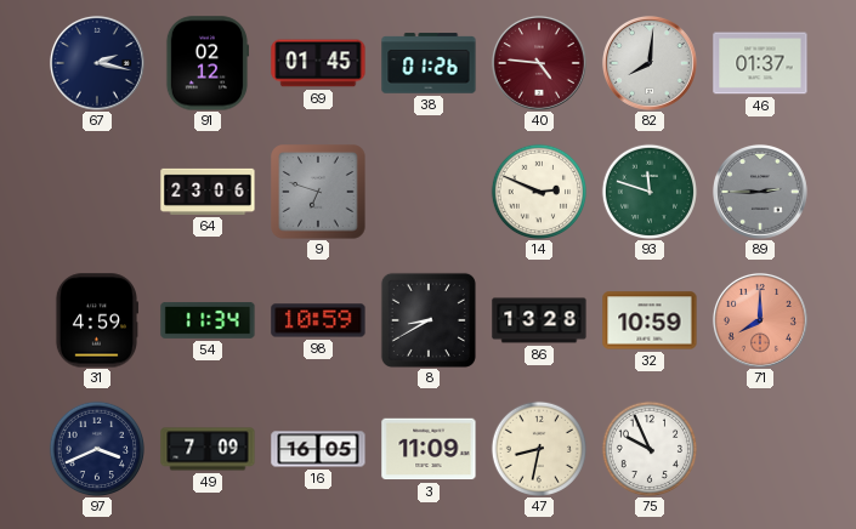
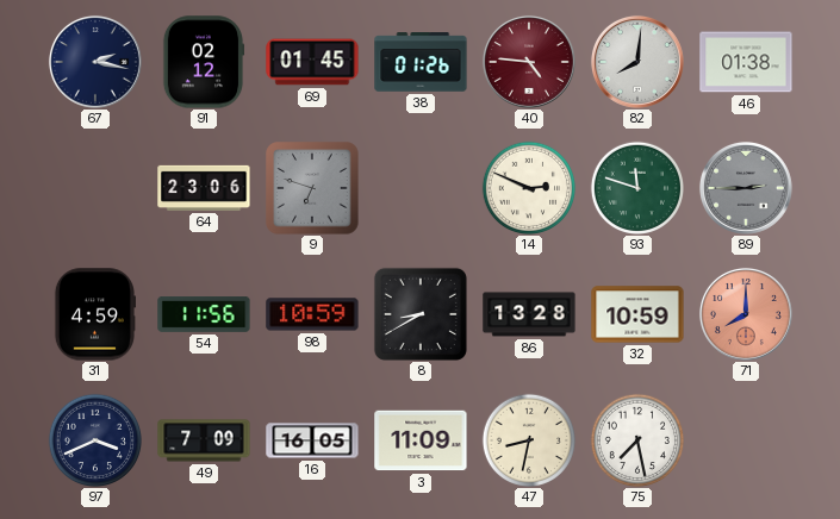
46: 01:37 -> 01:38 (746, 62)
54: 11:34 -> 11:56 (204, 315)
75: 9:56 -> 7:28 (636, 439)
